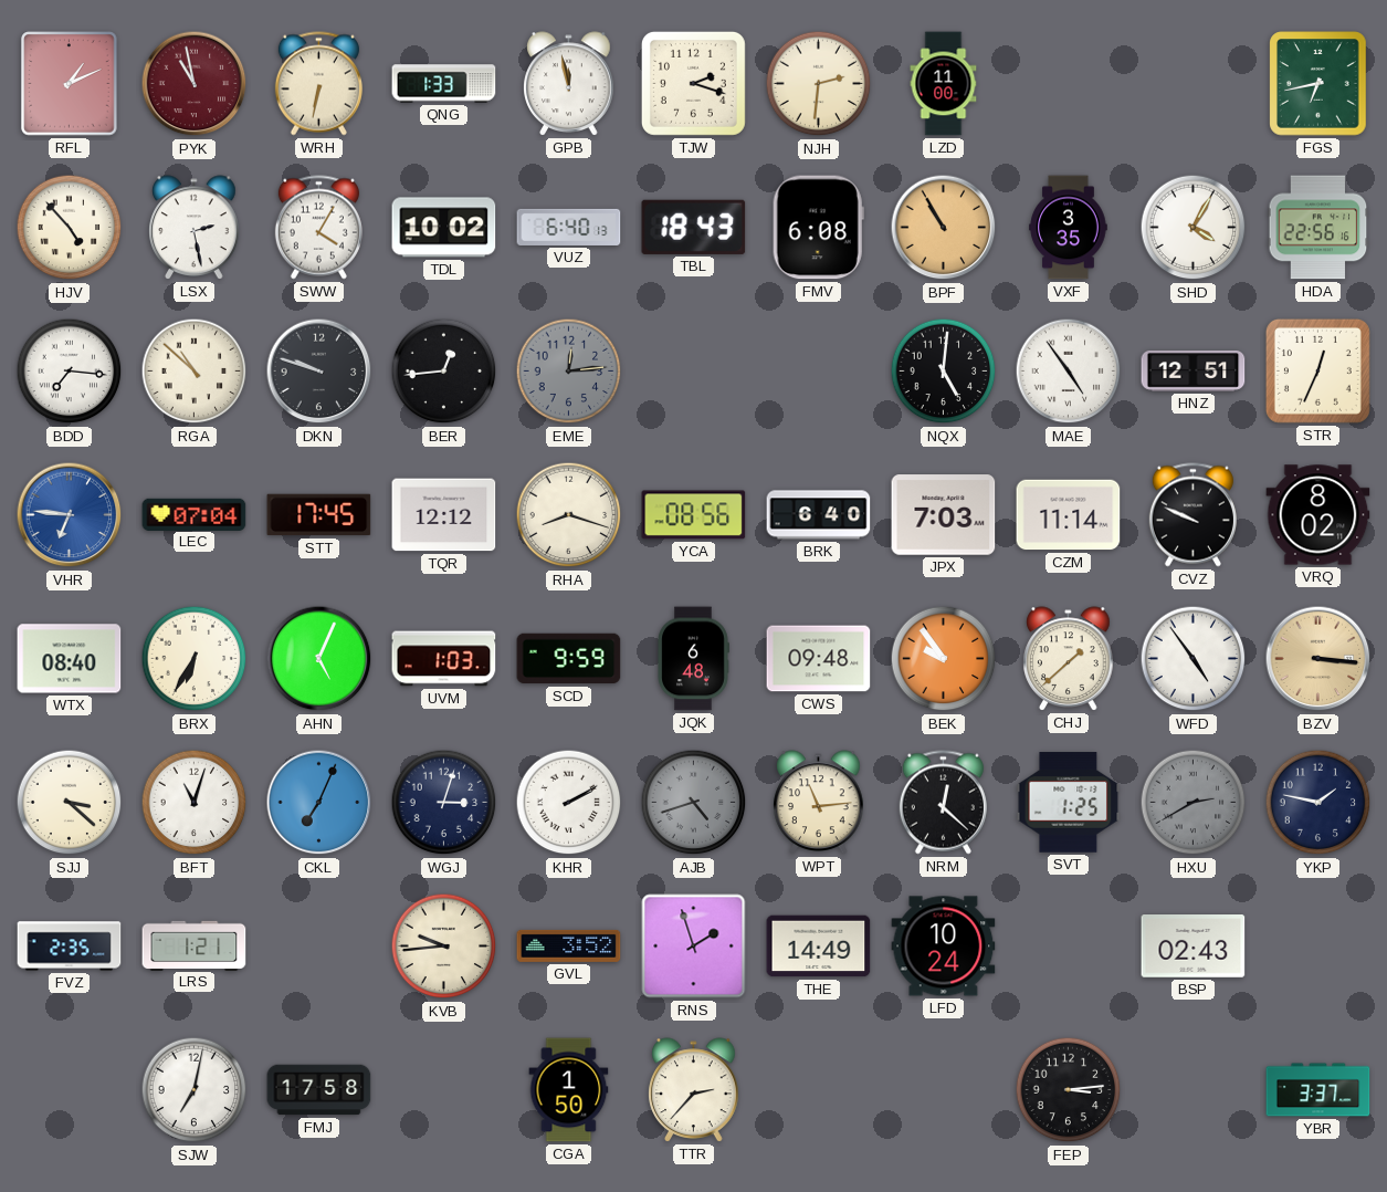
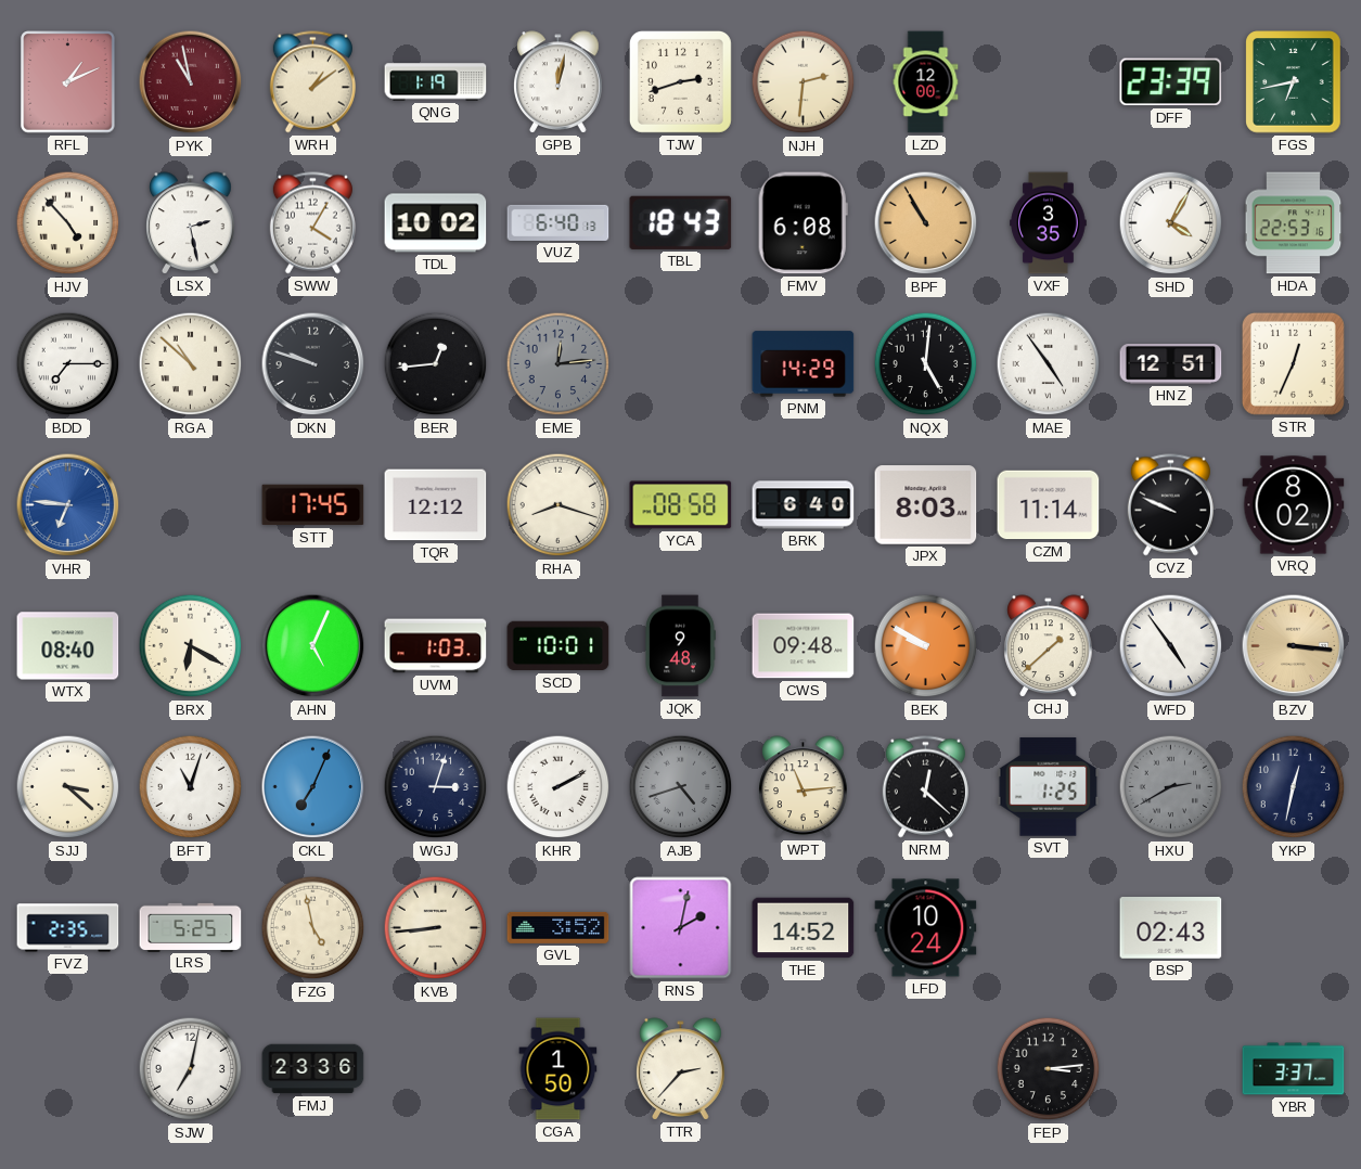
WRH: 6:32 -> 1:09 (312, 82)
QNG: 1:33 -> 1:19 (436, 82)
GPB: 11:58 -> 12:02 (558, 82)
TJW: 2:18 -> 2:42 (680, 81)
LZD: 11:00 -> 12:00 (926, 82)
DFF: none -> 23:39 (1171, 82)
HDA: 22:56 -> 22:53 (1294, 223)
BDD: 7:16 -> 7:15 (68, 364)
PNM: none -> 14:29 (804, 364)
LEC: 07:04 -> none (195, 514)
YCA: 08:56 -> 08:58 (681, 505)
JPX: 7:03 -> 8:03 (926, 505)
BRX: 6:35 -> 6:20 (191, 646)
SCD: 9:59 -> 10:01 (558, 646)
JQK: 6:48 -> 9:48 (680, 646)
BEK: 9:54 -> 9:50 (926, 646)
YKP: 1:47 -> 12:32 (1294, 787)
LRS: 1:21 -> 5:25 (191, 927)
FZG: none -> 4:58 (313, 928)
KVB: 9:44 -> 8:44 (436, 928)
RNS: 1:57 -> 2:02 (681, 928)
THE: 14:49 -> 14:52 (804, 928)
FMJ: 17:58 -> 23:36 (313, 1069)
